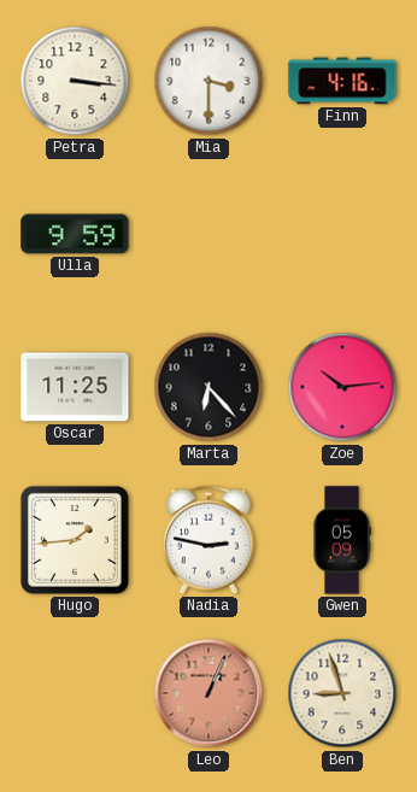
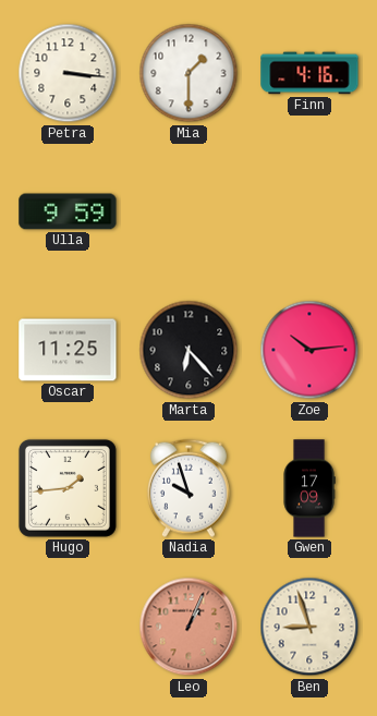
Mia: 3:30 -> 1:30 (188, 73)
Nadia: 2:47 -> 9:57 (188, 488)
Gwen: 05:09 -> 17:09 (309, 488)
